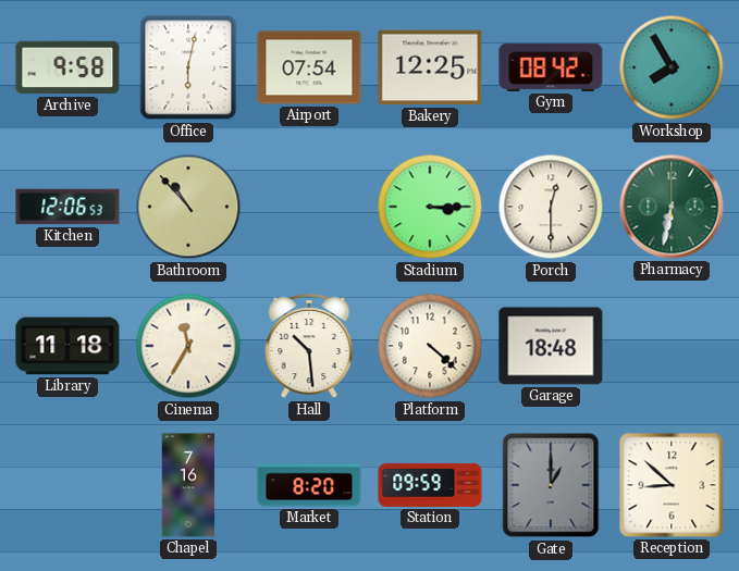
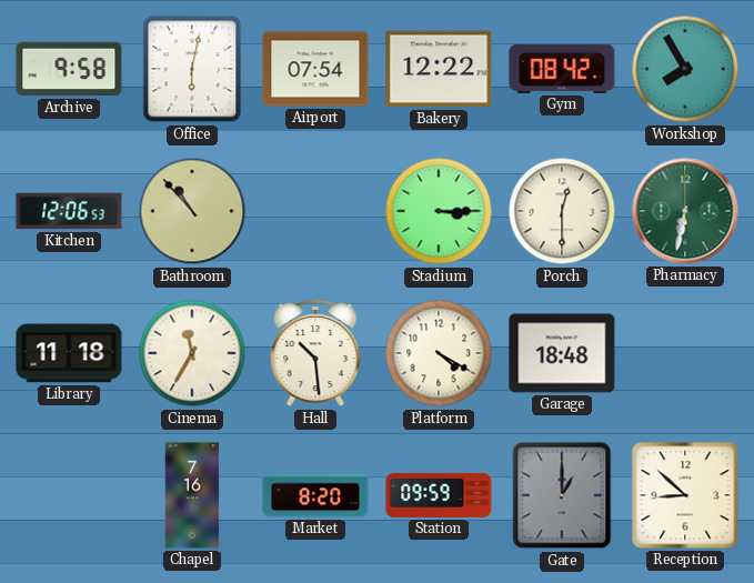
Bakery: 12:25 -> 12:22 (439, 69)
Platform: 4:22 -> 4:20 (439, 353)
